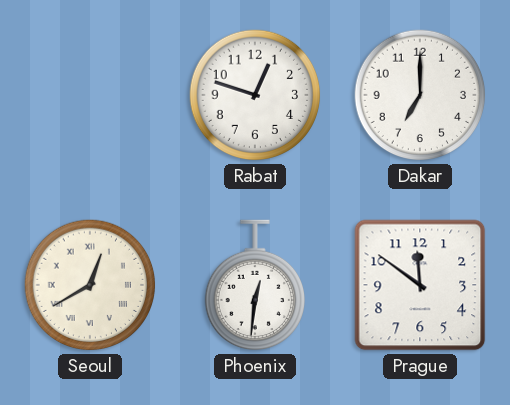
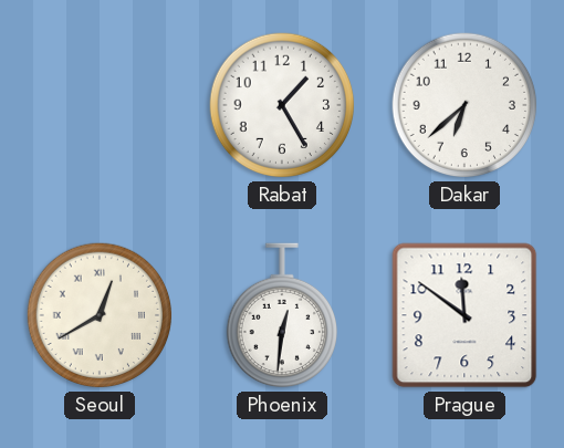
Rabat: 12:48 -> 1:25 (282, 105)
Dakar: 7:00 -> 6:38 (464, 105)
